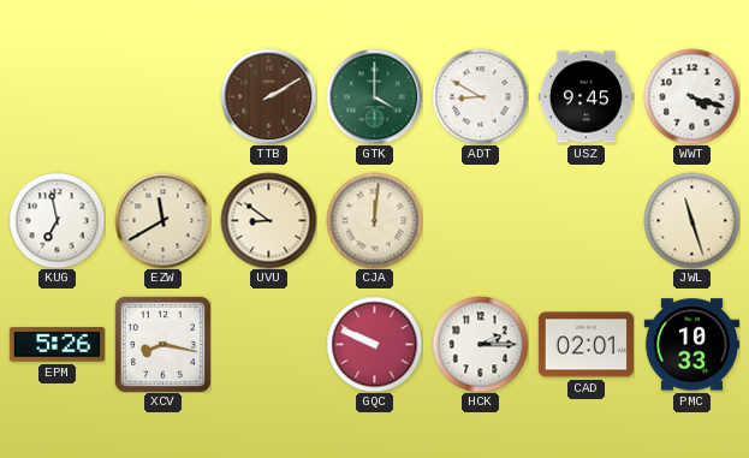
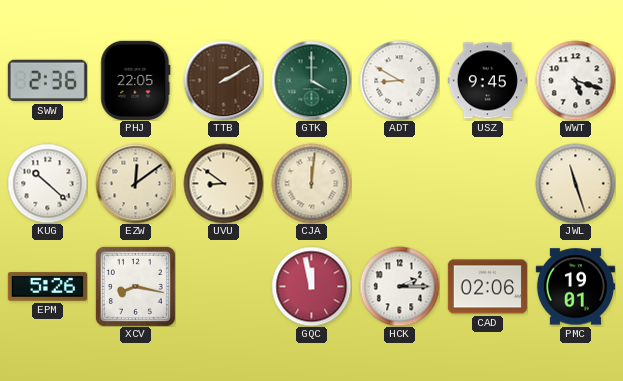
SWW: none -> 2:36 (47, 81)
PHJ: none -> 22:05 (136, 80)
WWT: 4:18 -> 5:18 (575, 80)
KUG: 6:58 -> 10:22 (47, 183)
EZW: 11:40 -> 12:09 (135, 183)
GQC: 9:49 -> 11:58 (311, 286)
CAD: 02:01 -> 02:06 (487, 287)
PMC: 10:33 -> 19:01 (575, 287)
